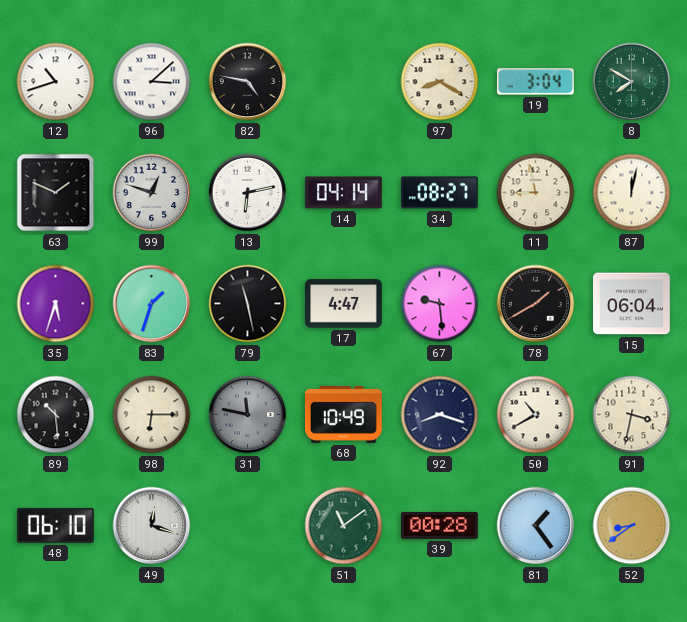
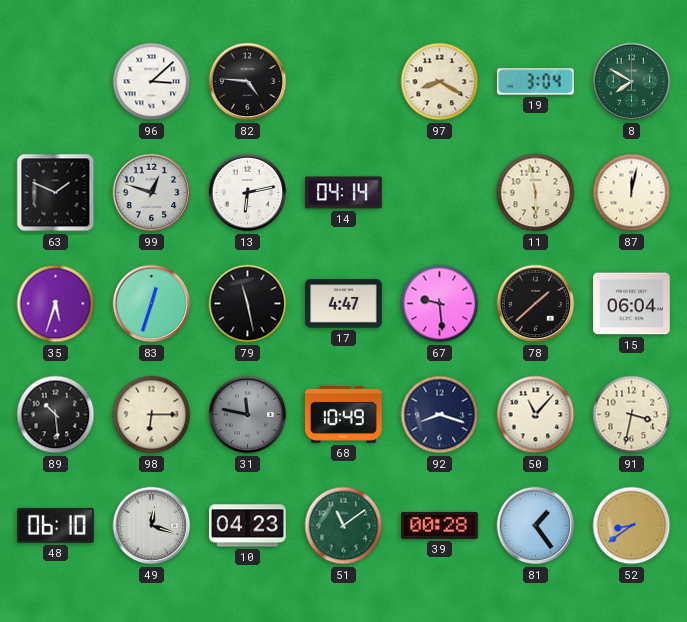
12: 10:42 -> none (56, 82)
82: 4:47 -> 4:46 (248, 82)
34: 08:27 -> none (440, 193)
11: 8:58 -> 5:58 (536, 193)
83: 1:33 -> 12:33 (152, 304)
78: 1:40 -> 1:38 (536, 304)
50: 10:40 -> 11:07 (536, 415)
10: none -> 04:23 (248, 526)
